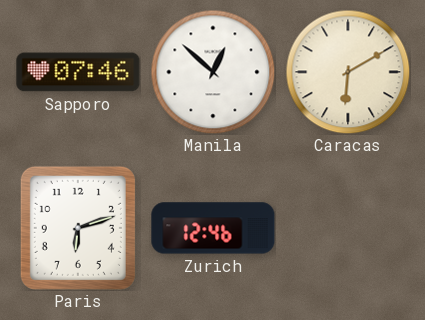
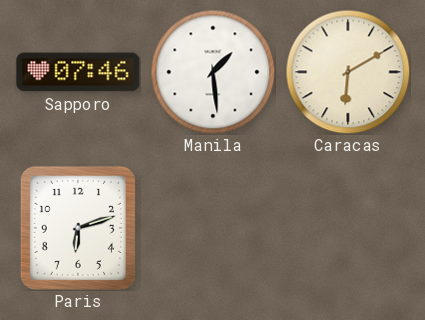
Manila: 12:52 -> 1:29 (213, 72)
Zurich: 12:46 -> none (213, 228)
